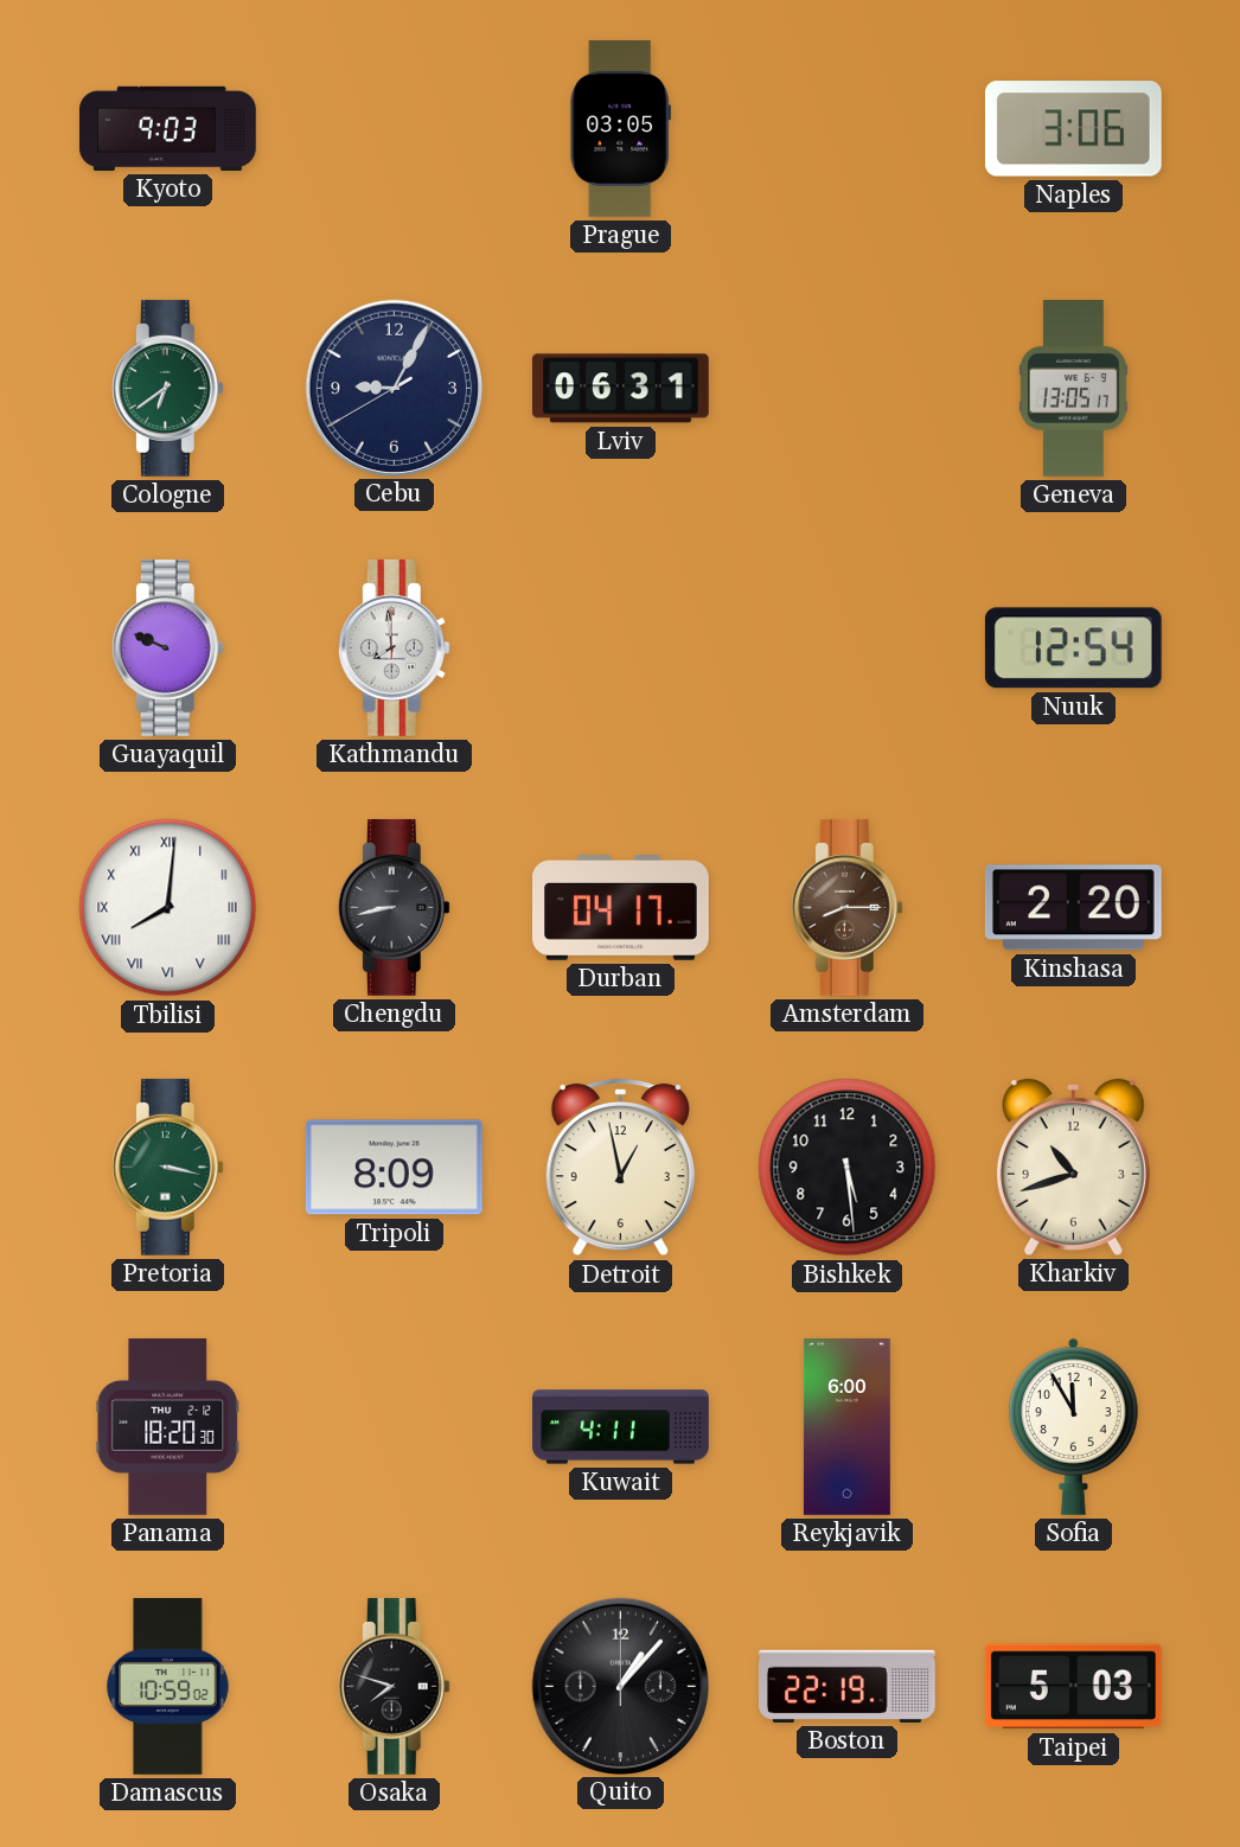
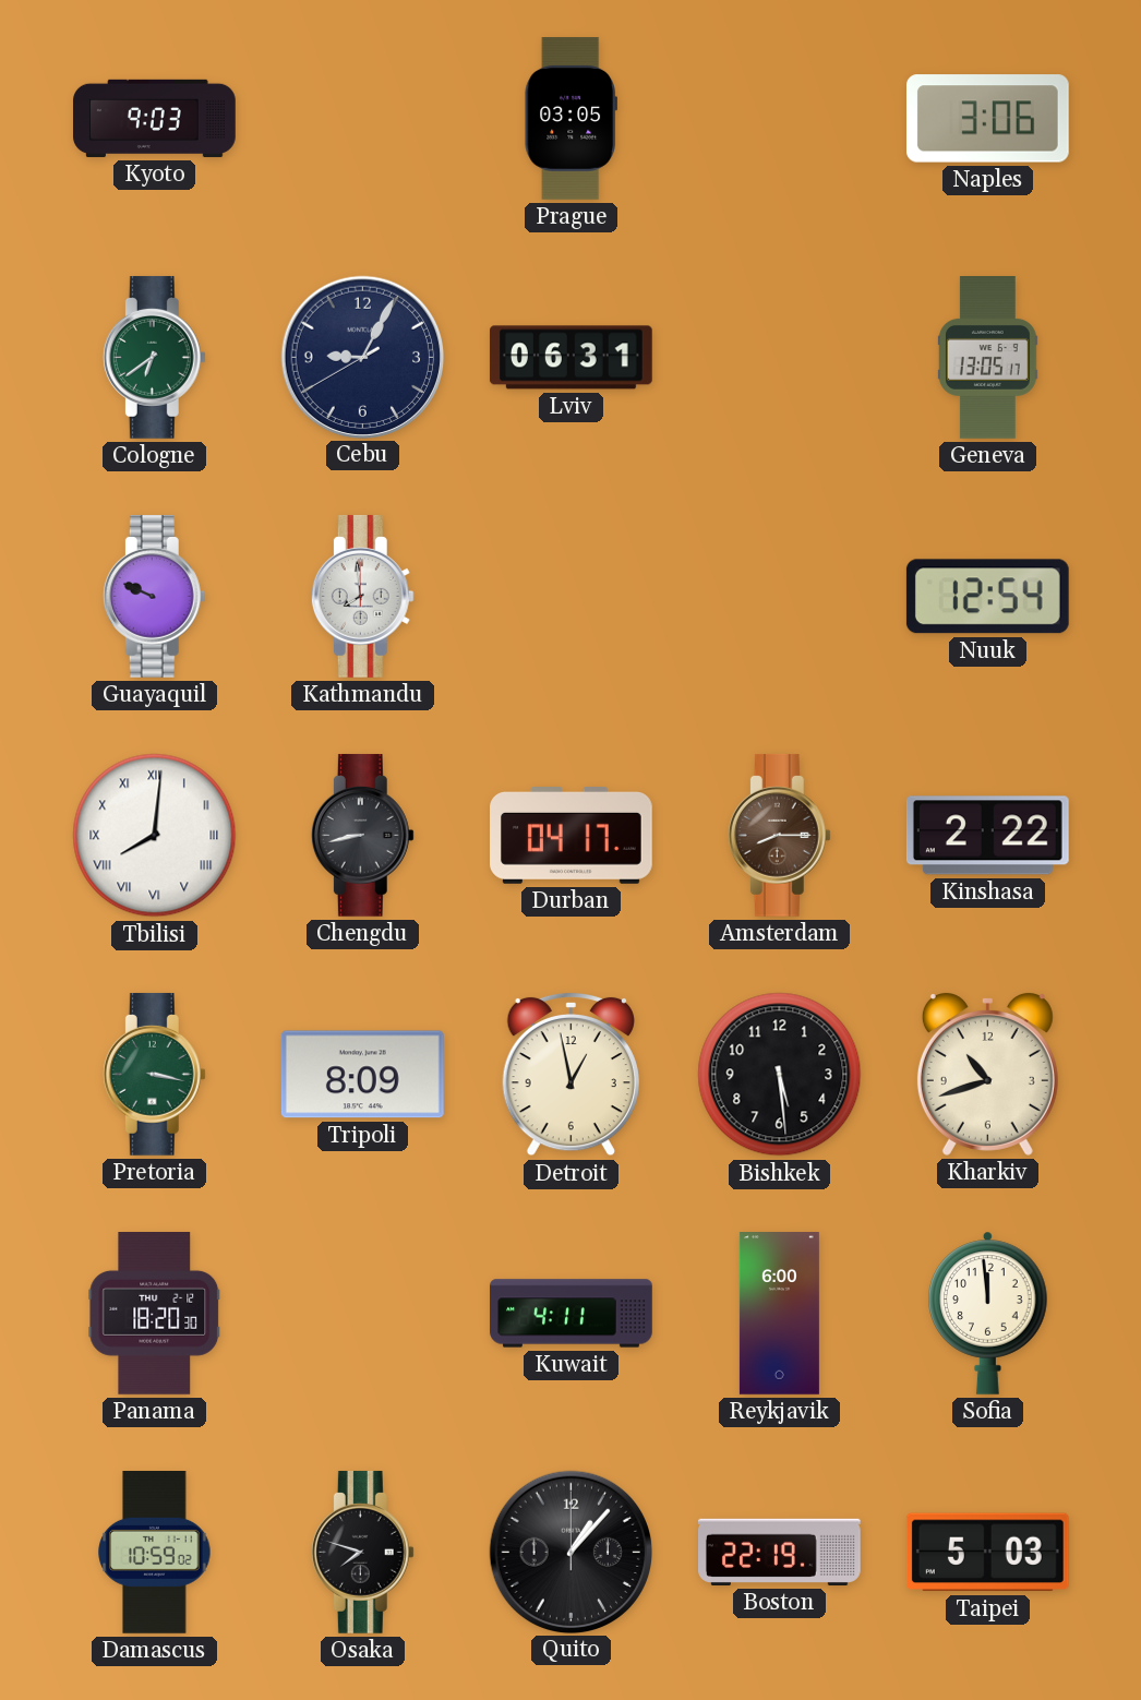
Kinshasa: 2:20 -> 2:22 (987, 836)
Sofia: 11:55 -> 11:59 (988, 1313)
